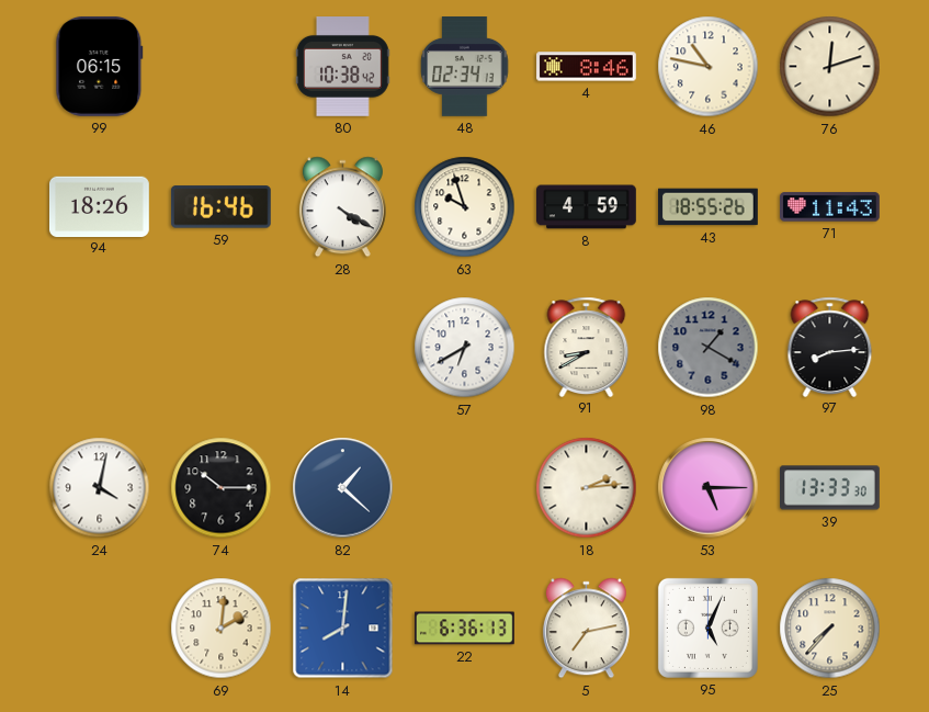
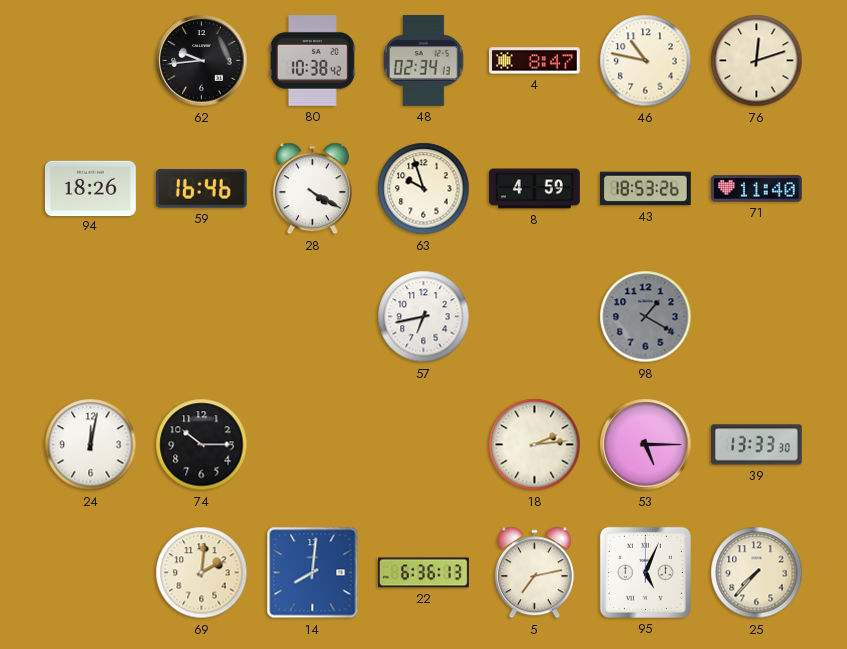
99: 06:15 -> none (100, 66)
62: none -> 9:44 (202, 61)
4: 8:46 -> 8:47 (535, 61)
43: 18:55 -> 18:53 (646, 189)
71: 11:43 -> 11:40 (756, 189)
57: 6:40 -> 6:43 (424, 317)
91: 8:40 -> none (587, 347)
97: 8:14 -> none (830, 347)
24: 4:02 -> 12:02 (91, 445)
82: 1:22 -> none (343, 488)
